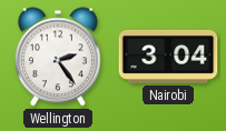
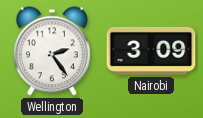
Nairobi: 3:04 -> 3:09 (151, 51)
